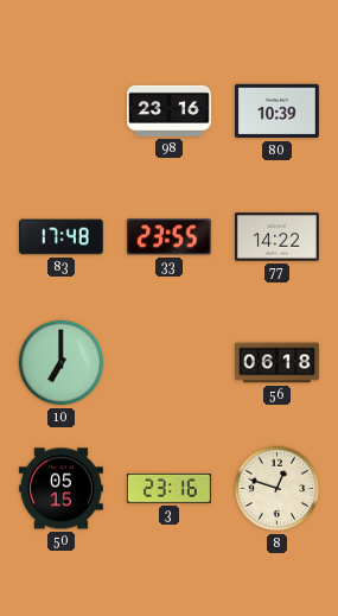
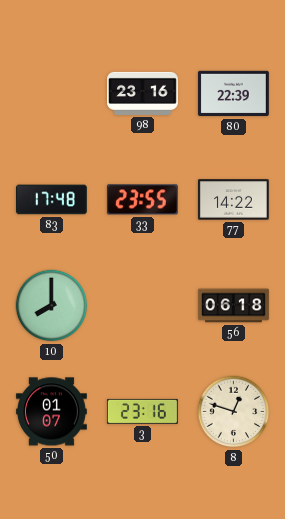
80: 10:39 -> 22:39 (233, 94)
10: 7:00 -> 8:00 (52, 306)
50: 05:15 -> 01:07 (51, 412)
